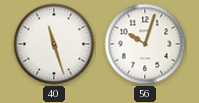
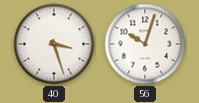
40: 11:27 -> 3:27 (54, 44)
